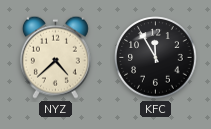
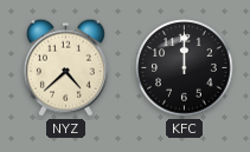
KFC: 11:55 -> 12:00 (185, 68)
